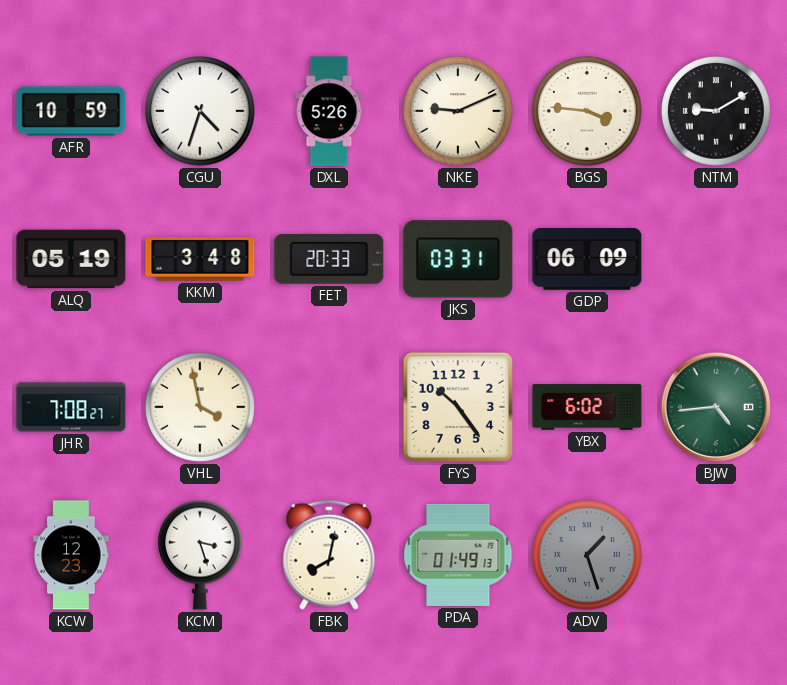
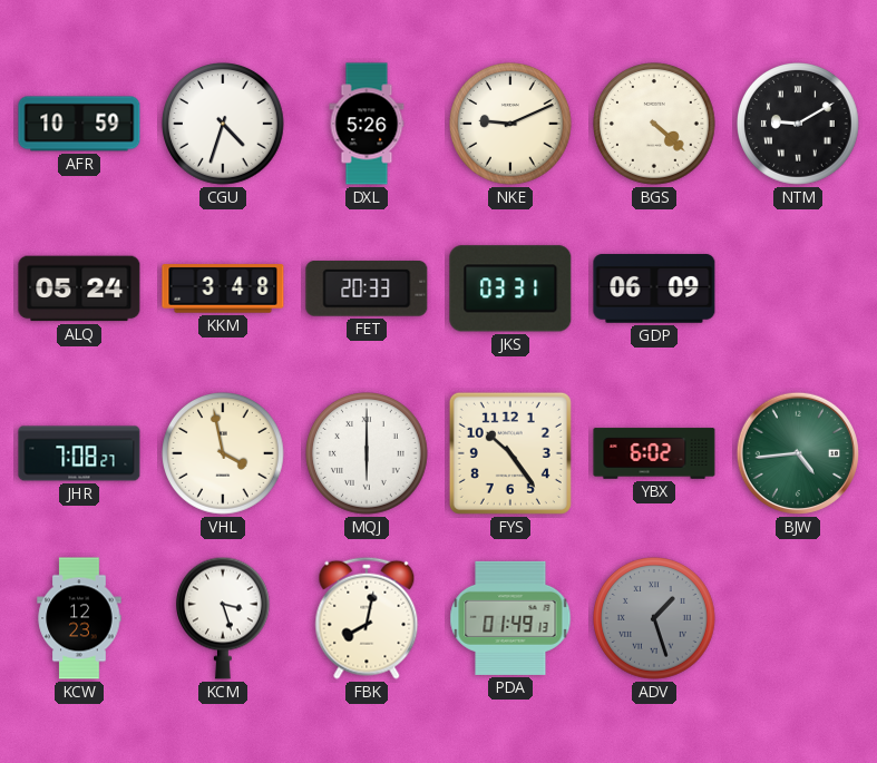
BGS: 3:46 -> 4:22 (655, 125)
ALQ: 05:19 -> 05:24 (79, 288)
MQJ: none -> 6:00 (368, 454)
